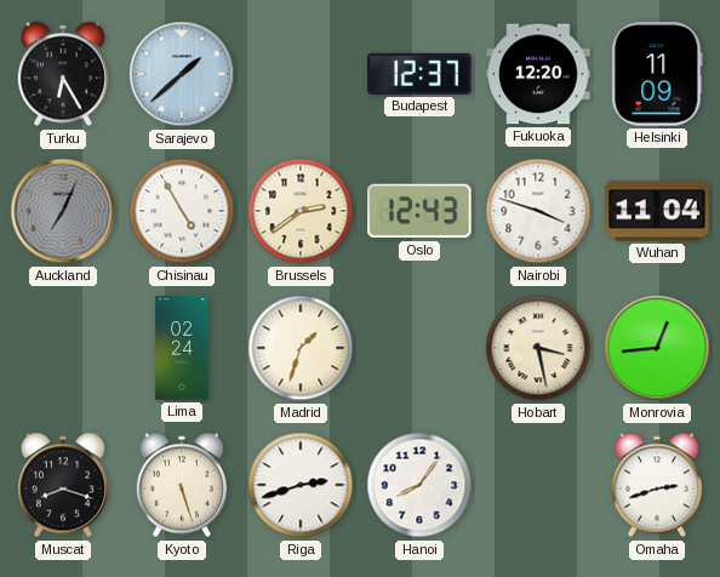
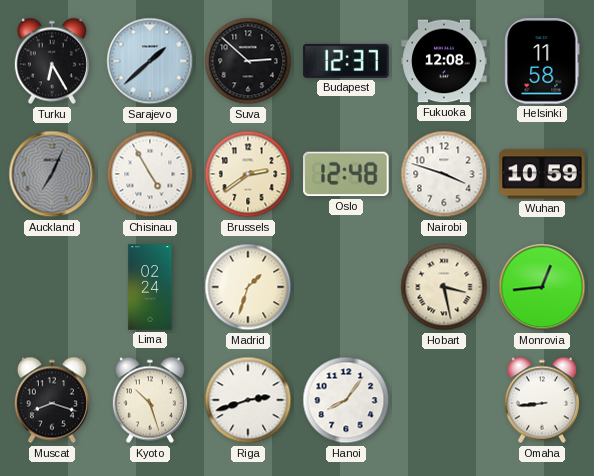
Suva: none -> 2:52 (248, 61)
Fukuoka: 12:20 -> 12:08 (444, 61)
Helsinki: 11:09 -> 11:58 (542, 61)
Oslo: 12:43 -> 12:48 (346, 174)
Wuhan: 11:04 -> 10:59 (542, 174)
Kyoto: 5:27 -> 10:27 (150, 400)
Omaha: 2:42 -> 8:44 (542, 400)
